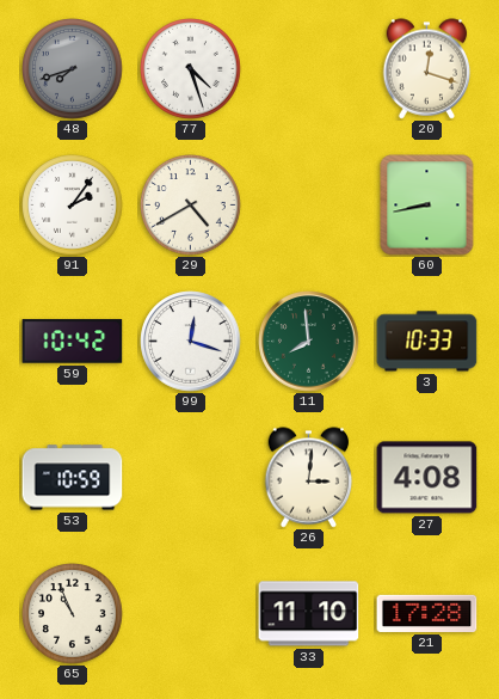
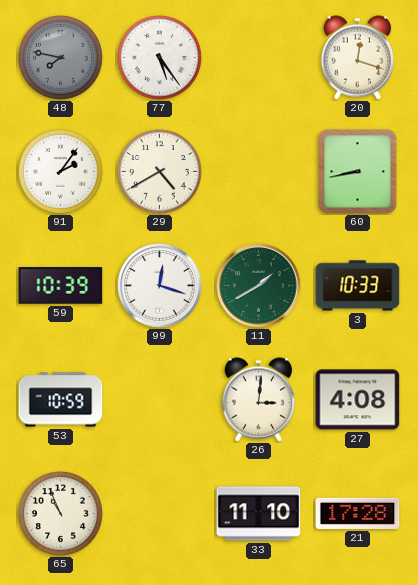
48: 7:42 -> 7:47 (61, 58)
77: 4:27 -> 5:24 (160, 58)
59: 10:42 -> 10:39 (61, 286)
11: 7:59 -> 1:40 (259, 286)
